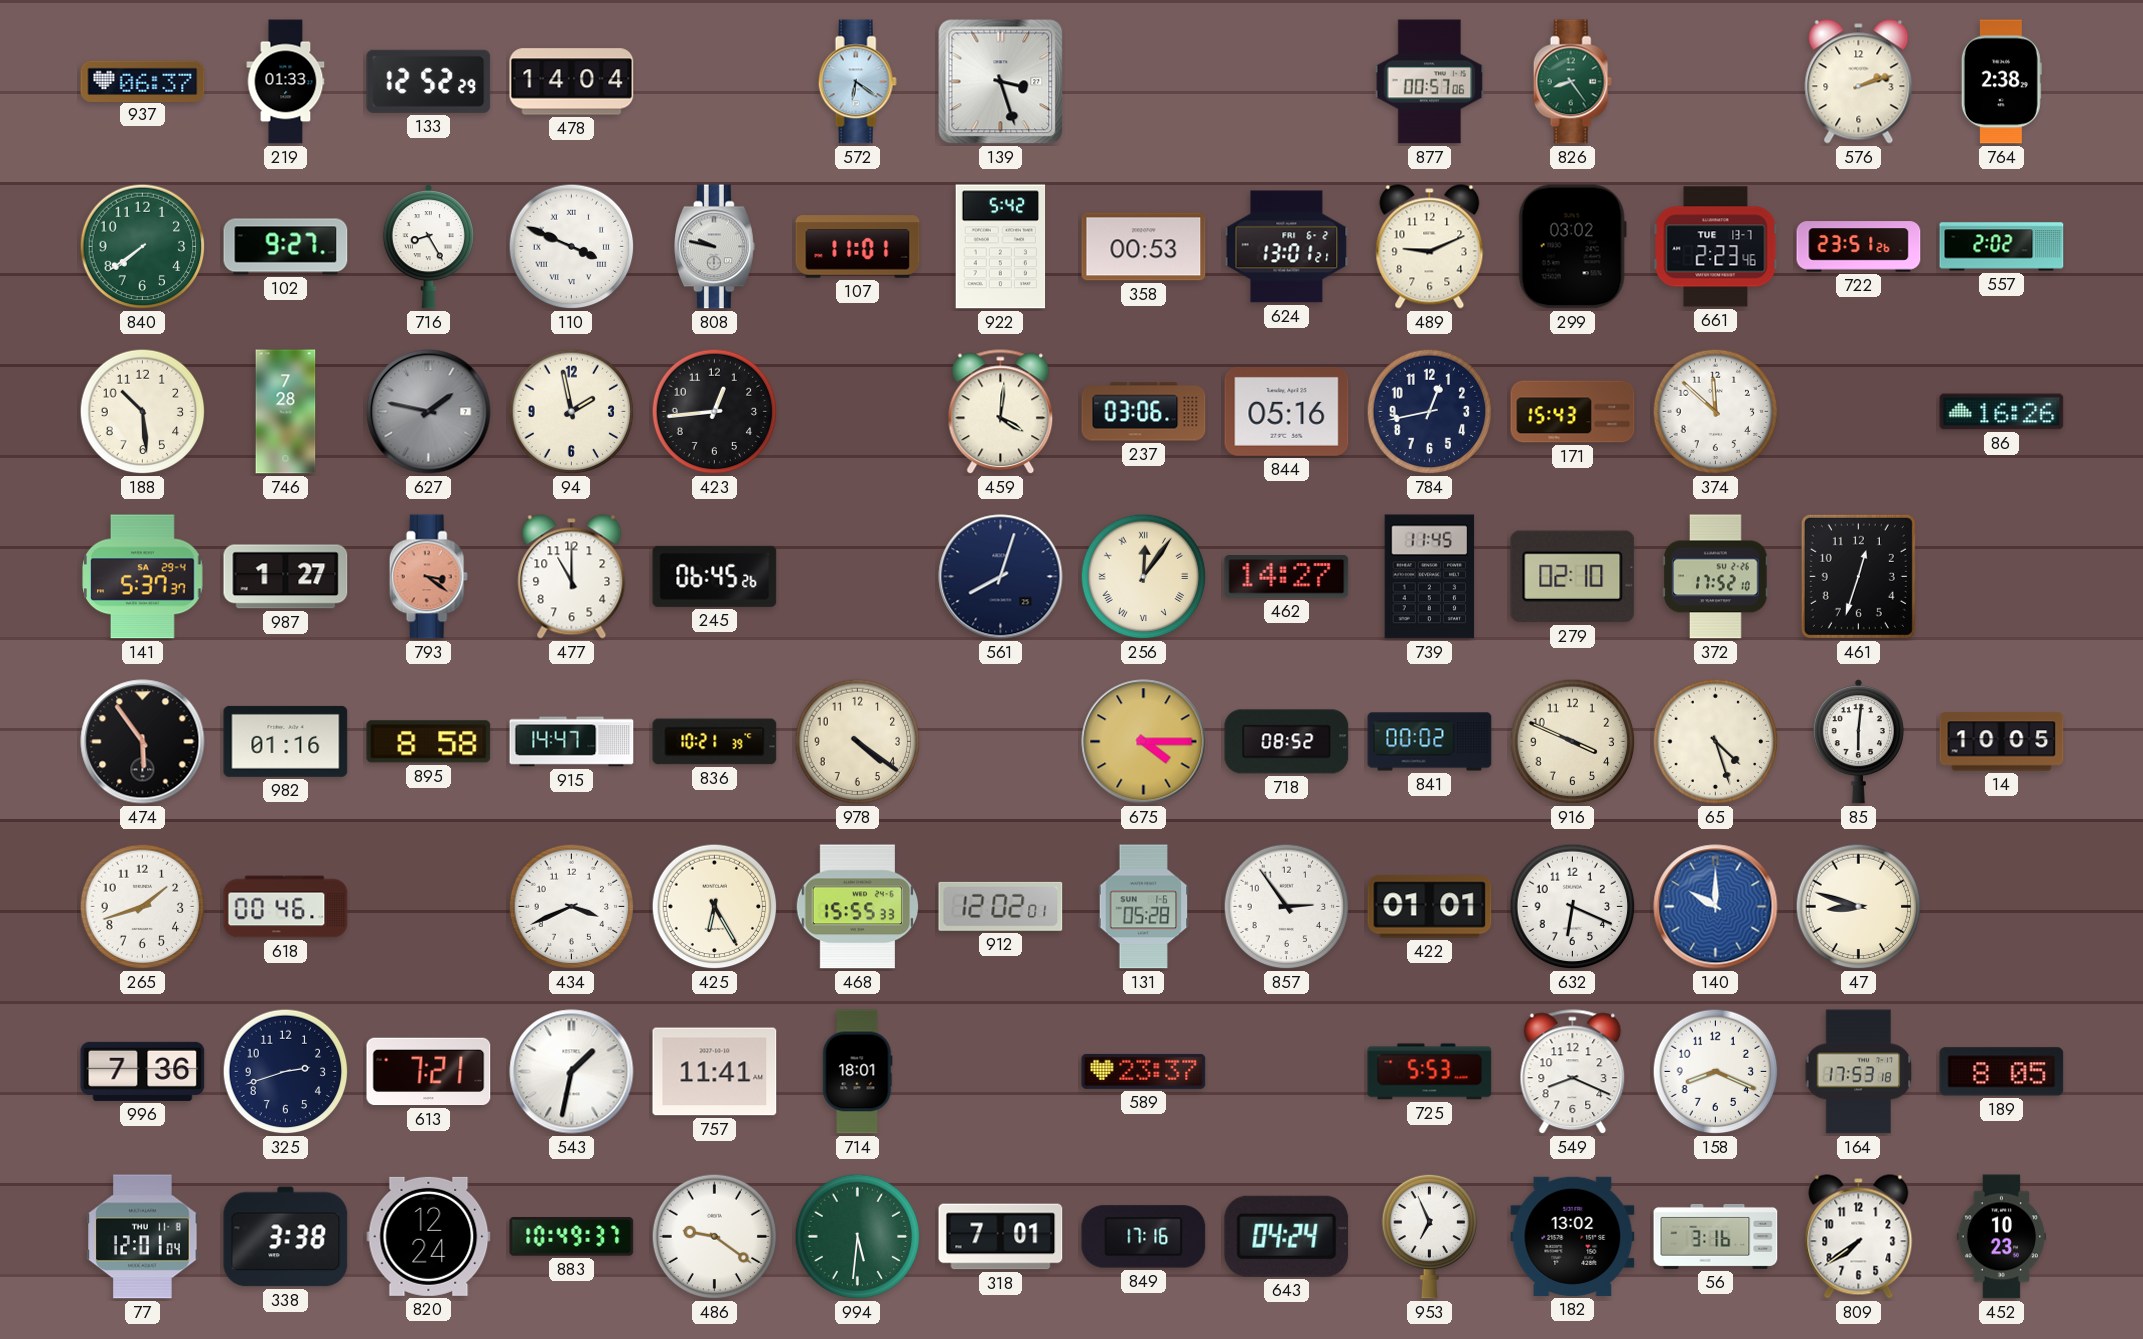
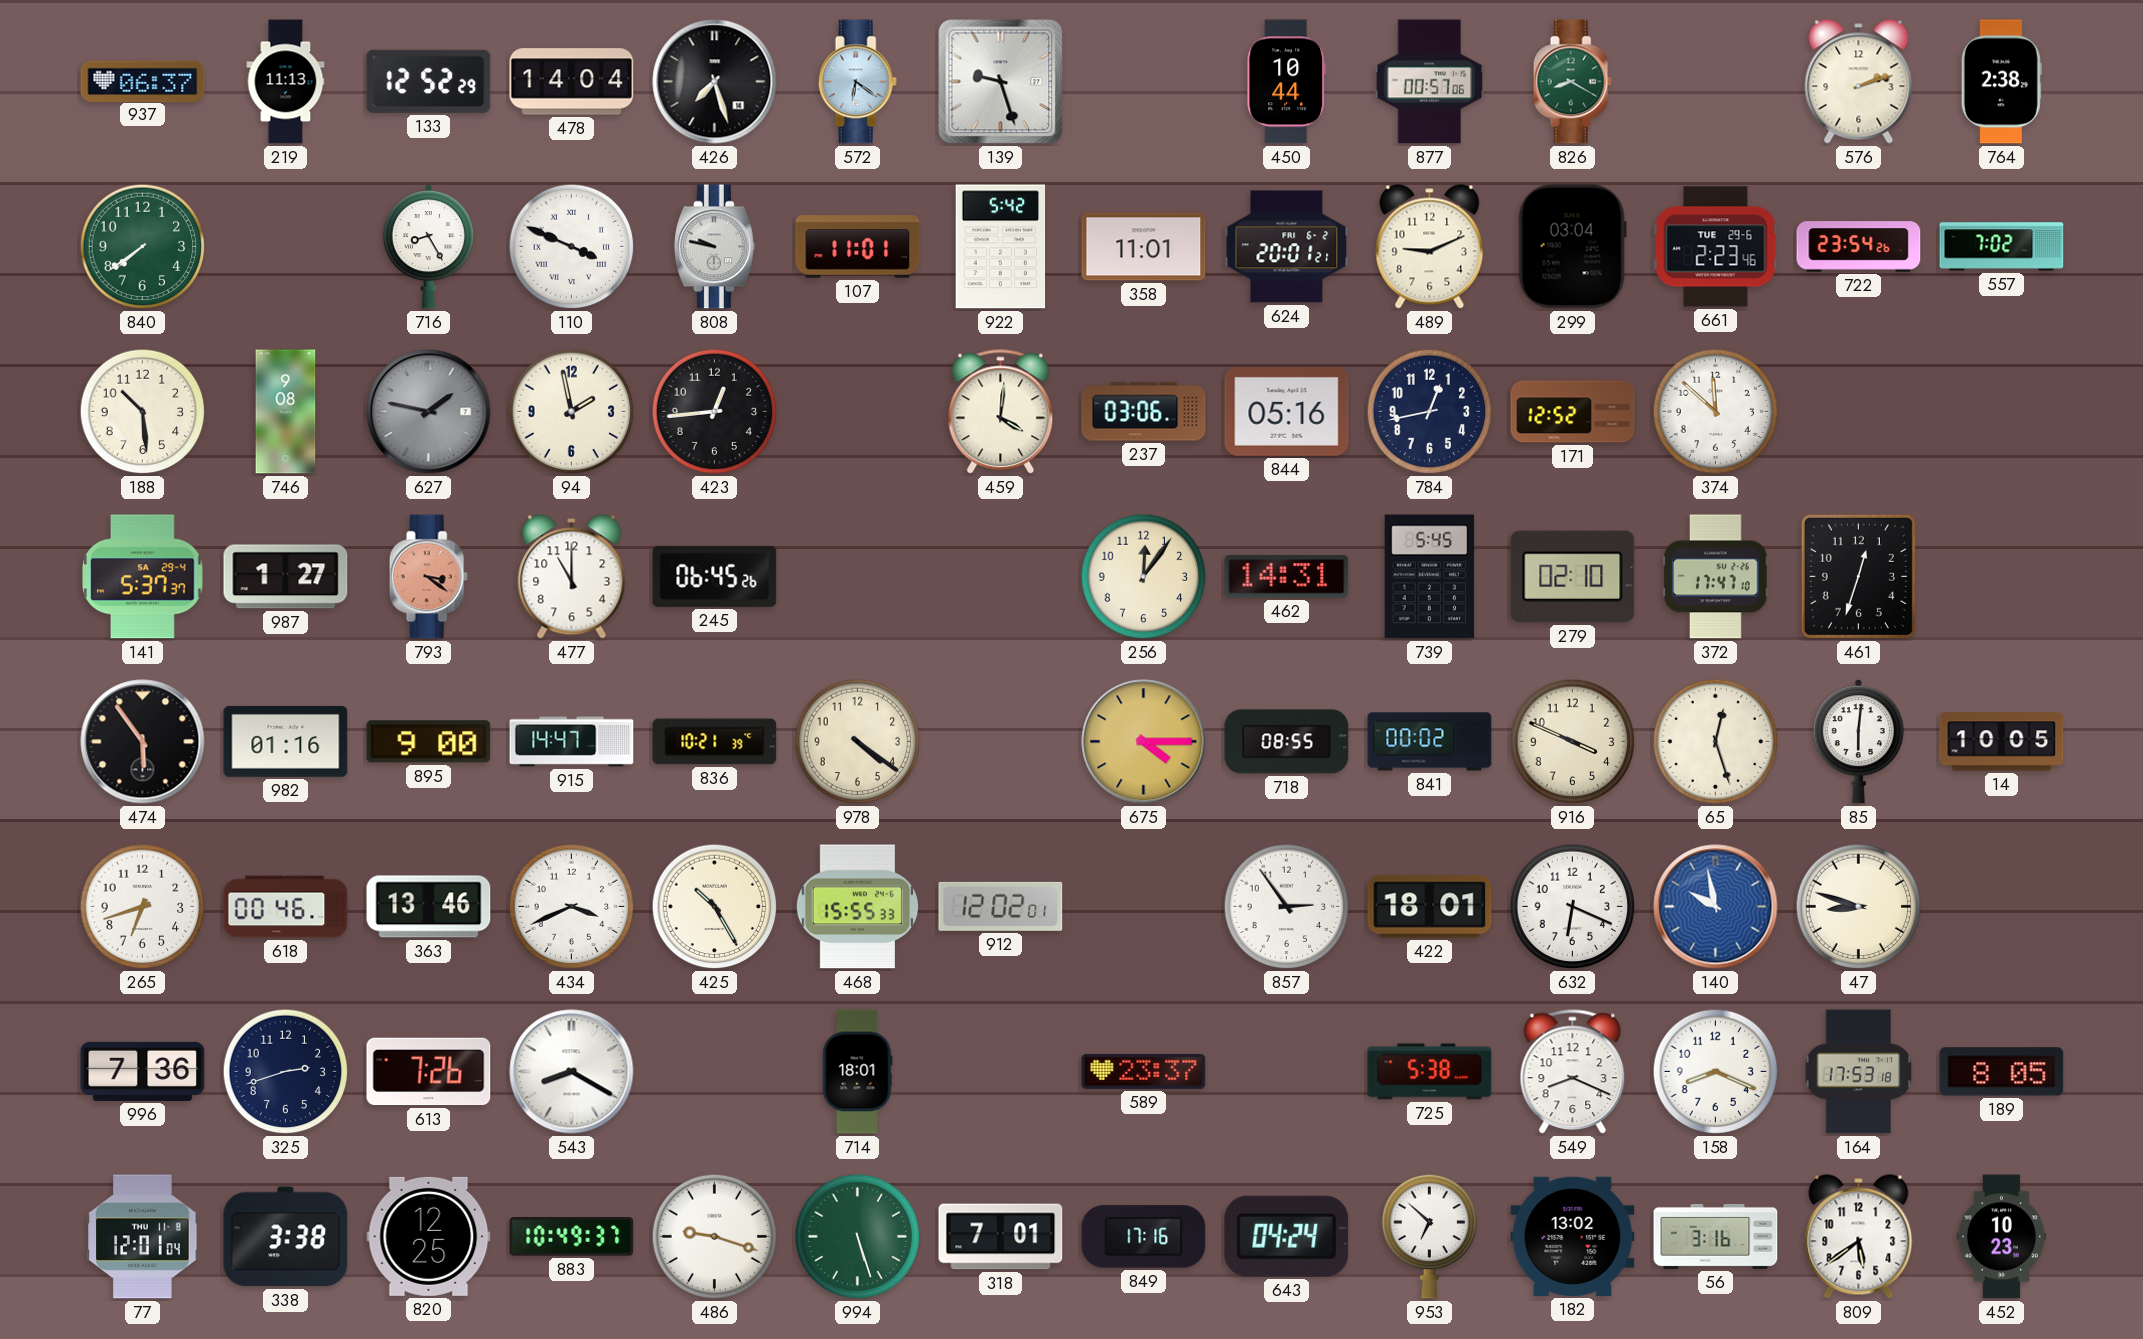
219: 01:33 -> 11:13 (286, 82)
426: none -> 7:27 (715, 82)
139: 3:27 -> 9:27 (1001, 82)
450: none -> 10:44 (1287, 82)
826: 8:24 -> 8:20 (1572, 82)
102: 9:27 -> none (286, 247)
358: 00:53 -> 11:01 (1144, 247)
624: 13:01 -> 20:01 (1287, 247)
299: 03:02 -> 03:04 (1572, 247)
661 date: TUE 13-7 -> TUE 29-6 (1716, 247)
722: 23:51 -> 23:54 (1859, 247)
557: 2:02 -> 7:02 (2002, 247)
746: 7:28 -> 9:08 (286, 412)
171: 15:43 -> 12:52 (1573, 412)
86: 16:26 -> none (2002, 412)
561: 8:03 -> none (1001, 577)
256 numerals: Roman -> Arabic (1144, 577)
462: 14:27 -> 14:31 (1287, 577)
739: 11:45 -> 5:45 (1430, 577)
372: 17:52 -> 17:47 (1716, 577)
895: 8:58 -> 9:00 (429, 742)
718: 08:52 -> 08:55 (1287, 742)
65: 4:27 -> 12:27 (1716, 742)
265: 1:42 -> 6:42 (143, 907)
363: none -> 13:46 (429, 907)
425: 6:25 -> 10:25 (715, 907)
131: 05:28 -> none (1144, 907)
422: 01:01 -> 18:01 (1430, 907)
140: 10:00 -> 9:58 (1716, 907)
613: 7:21 -> 7:26 (429, 1072)
543: 1:32 -> 8:20 (572, 1072)
757: 11:41 -> none (715, 1072)
725: 5:53 -> 5:38 (1430, 1072)
820: 12:24 -> 12:25 (429, 1236)
486: 9:21 -> 9:18 (715, 1237)
994: 5:31 -> 5:27 (858, 1237)
953: 6:56 -> 6:52 (1430, 1236)
809: 7:39 -> 5:39 (1859, 1237)
